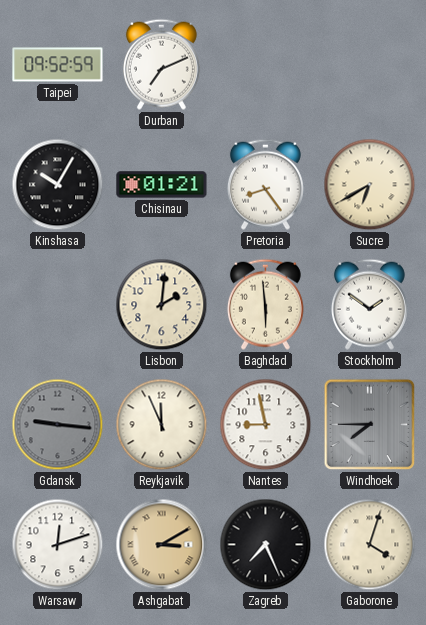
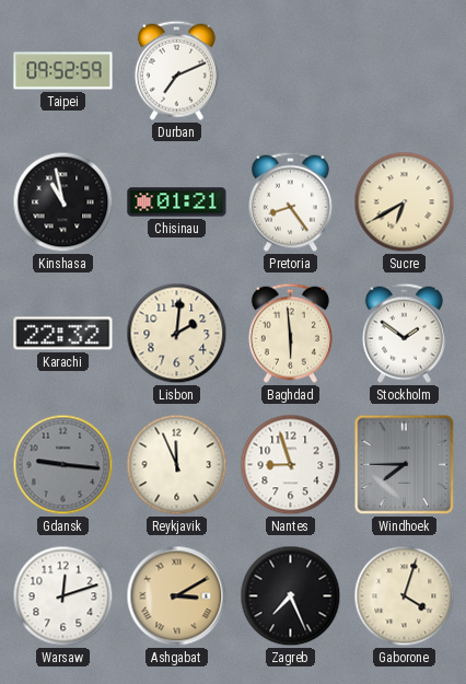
Kinshasa: 10:05 -> 10:58 (63, 202)
Karachi: none -> 22:32 (63, 334)
Nantes: 8:58 -> 8:57 (291, 465)
